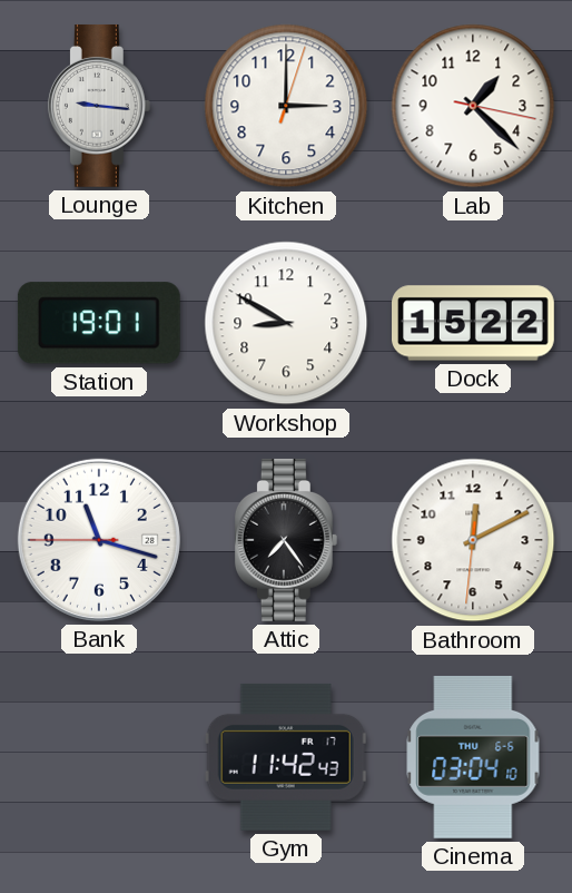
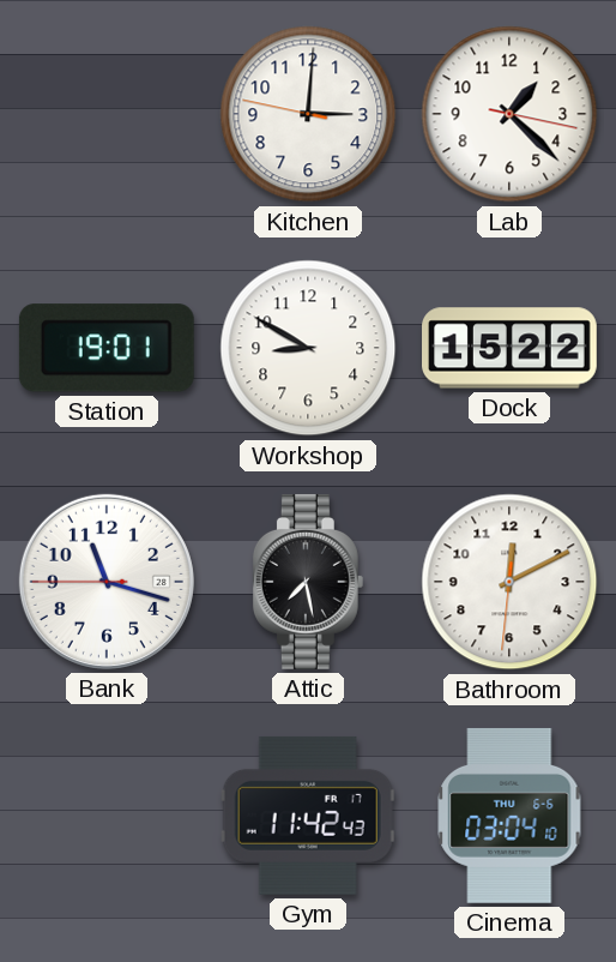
Lounge: 9:16 -> none (99, 106)
Kitchen: 3:00:03 -> 3:00:47 (308, 114)
Attic: 7:24 -> 7:28 (308, 582)
